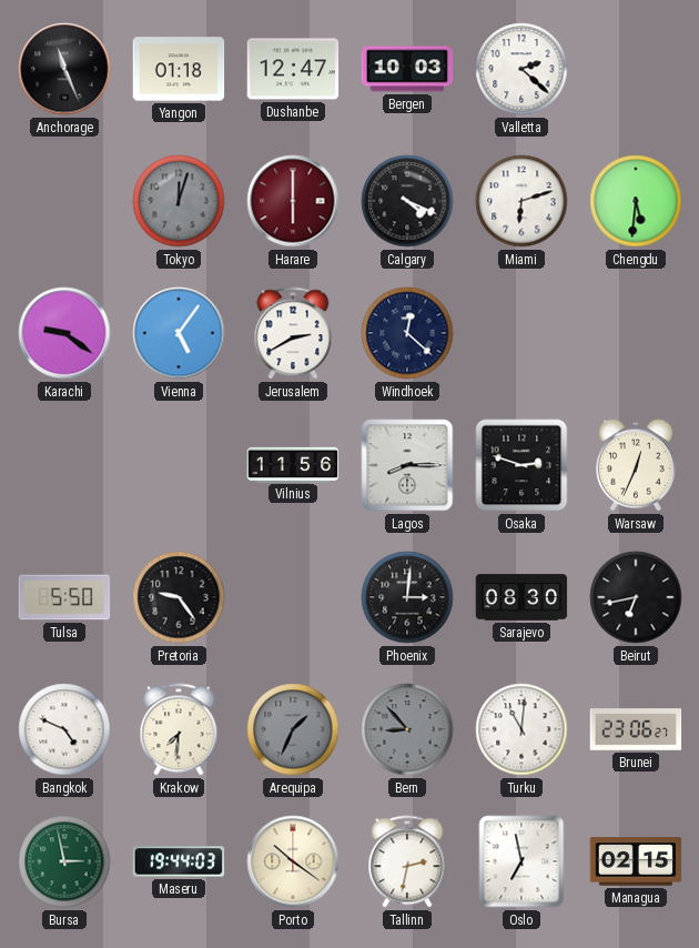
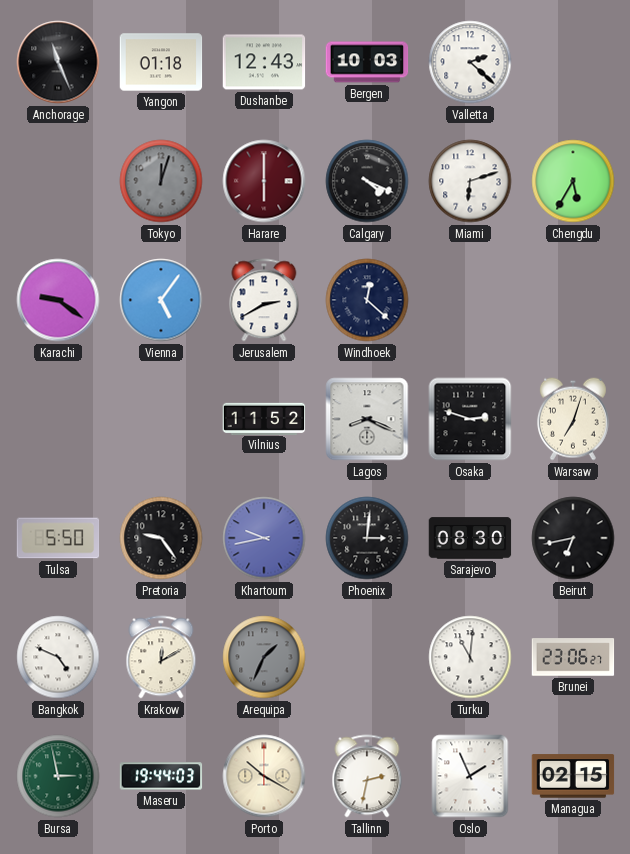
Dushanbe: 12:47 -> 12:43 (264, 62)
Chengdu: 5:31 -> 5:35 (573, 181)
Vilnius: 11:56 -> 11:52 (264, 418)
Lagos: 8:15 -> 8:19 (367, 419)
Warsaw: 12:34 -> 7:03 (573, 419)
Khartoum: none -> 9:43 (264, 538)
Krakow: 7:31 -> 12:10 (161, 657)
Bern: 8:53 -> none (407, 729)
Porto: 10:21 -> 10:20 (264, 776)
Oslo: 6:58 -> 1:56 (470, 776)
